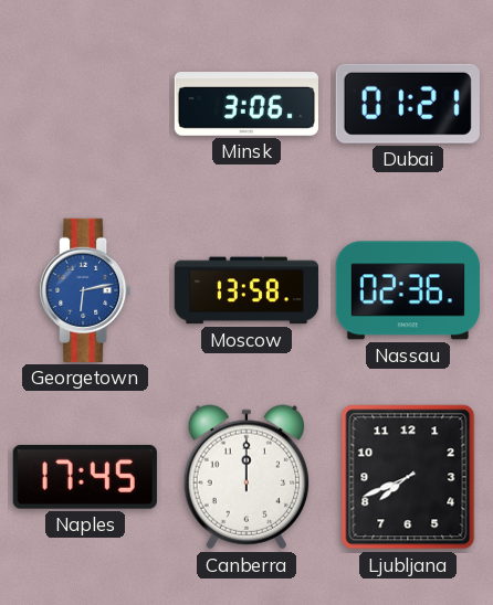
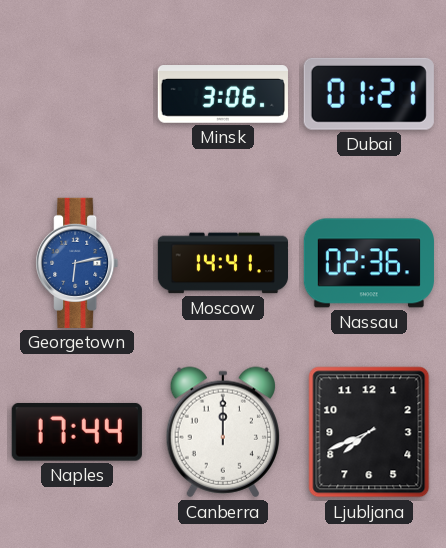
Moscow: 13:58 -> 14:41 (222, 263)
Naples: 17:45 -> 17:44 (77, 432)
